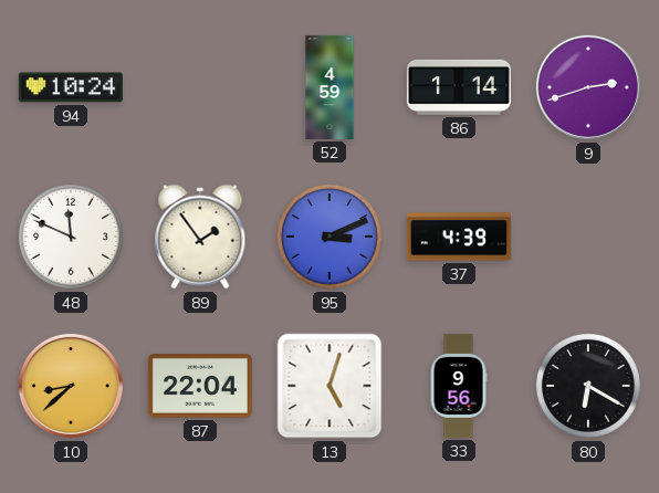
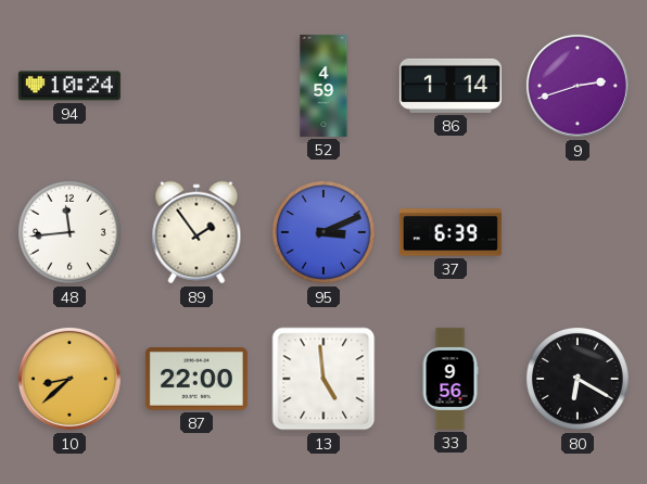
48: 11:49 -> 11:44 (69, 232)
37: 4:39 -> 6:39 (451, 232)
87: 22:04 -> 22:00 (196, 380)
13: 5:03 -> 4:59 (323, 379)
